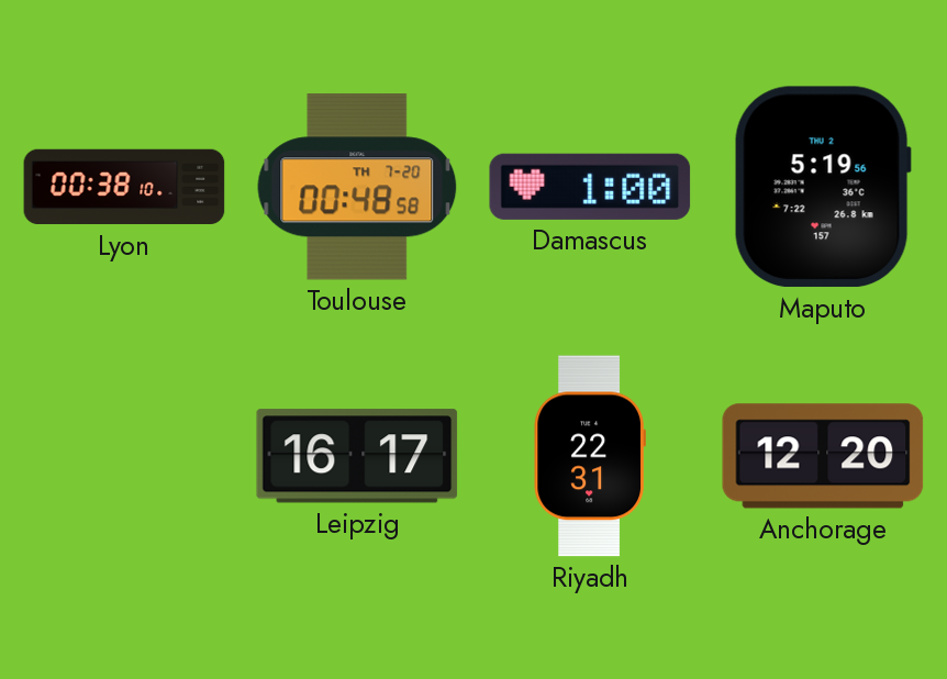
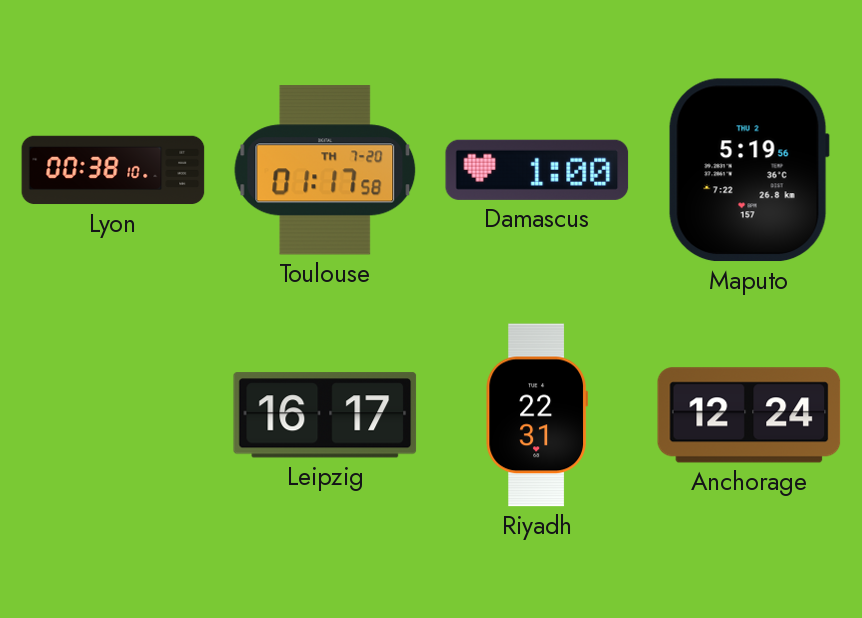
Toulouse: 00:48 -> 01:17 (325, 170)
Anchorage: 12:20 -> 12:24 (749, 415)
